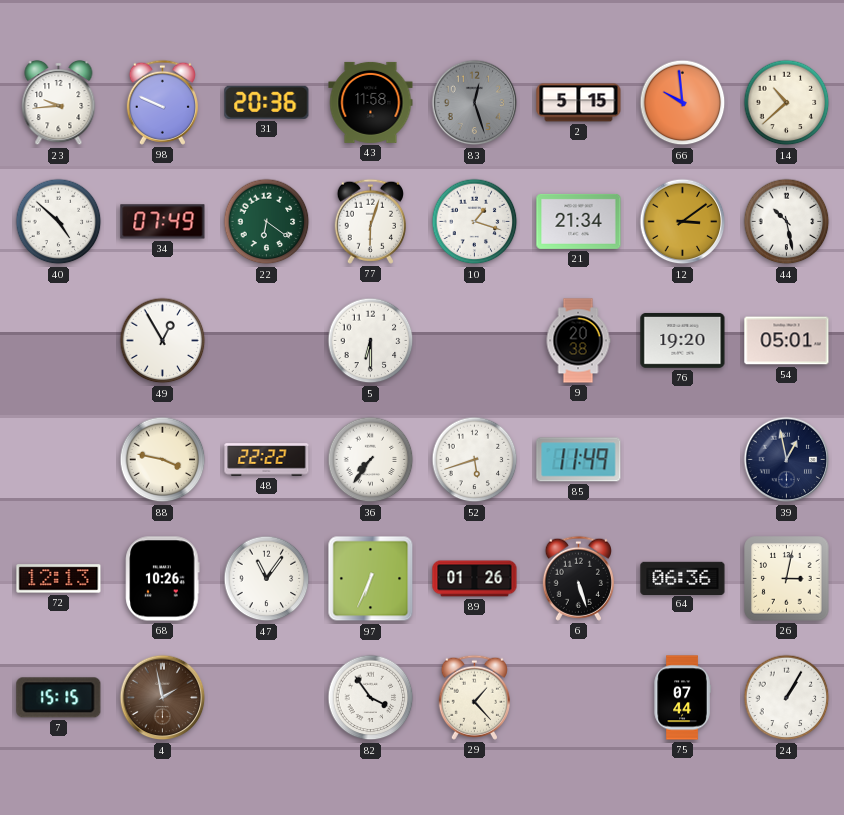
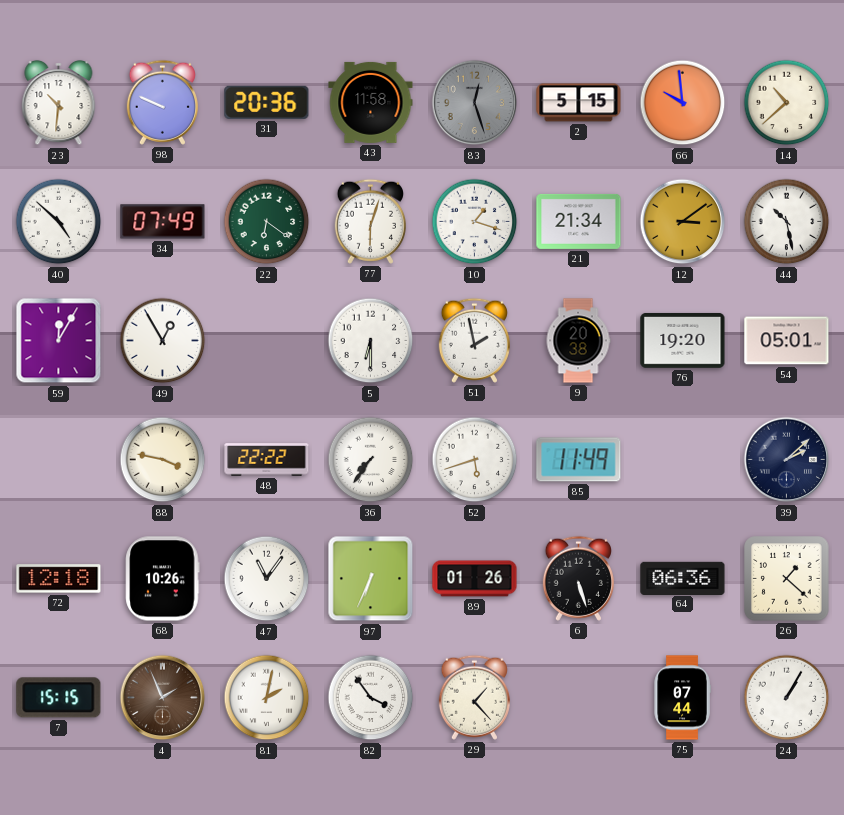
23: 9:44 -> 10:31 (59, 103)
59: none -> 12:05 (59, 341)
51: none -> 1:58 (474, 340)
39: 12:58 -> 2:08 (787, 460)
72: 12:13 -> 12:18 (59, 579)
26: 3:02 -> 1:22 (787, 579)
4: 1:58 -> 1:56 (163, 698)
81: none -> 2:02 (267, 698)
